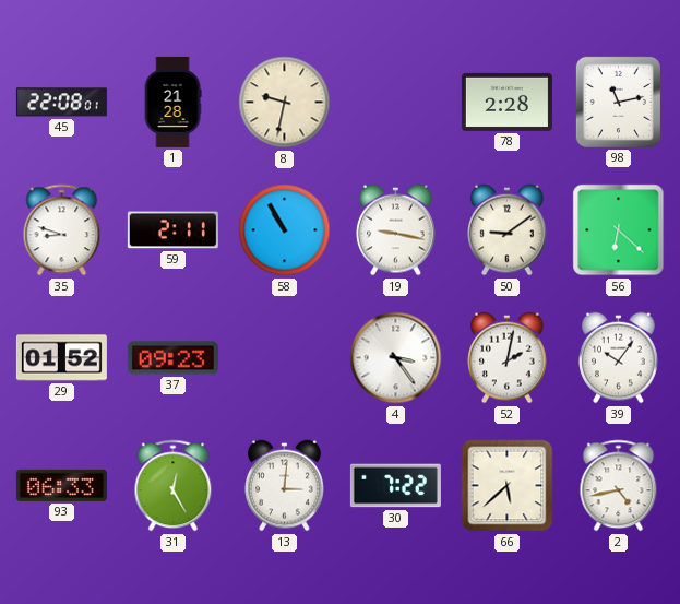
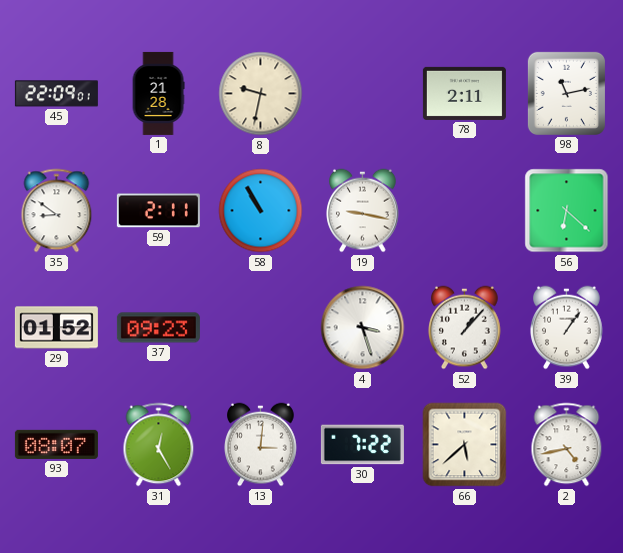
45: 22:08 -> 22:09 (56, 94)
78: 2:28 -> 2:11 (464, 93)
35: 8:48 -> 8:51 (57, 211)
50: 9:09 -> none (508, 230)
4: 3:24 -> 3:27 (363, 328)
52: 2:02 -> 1:07 (465, 328)
39: 10:06 -> 1:06 (567, 328)
93: 06:33 -> 08:07 (56, 444)
